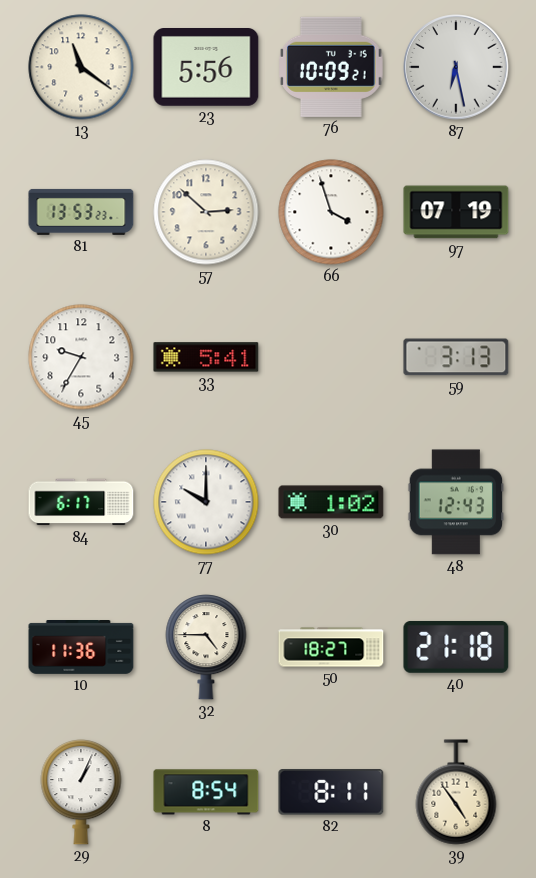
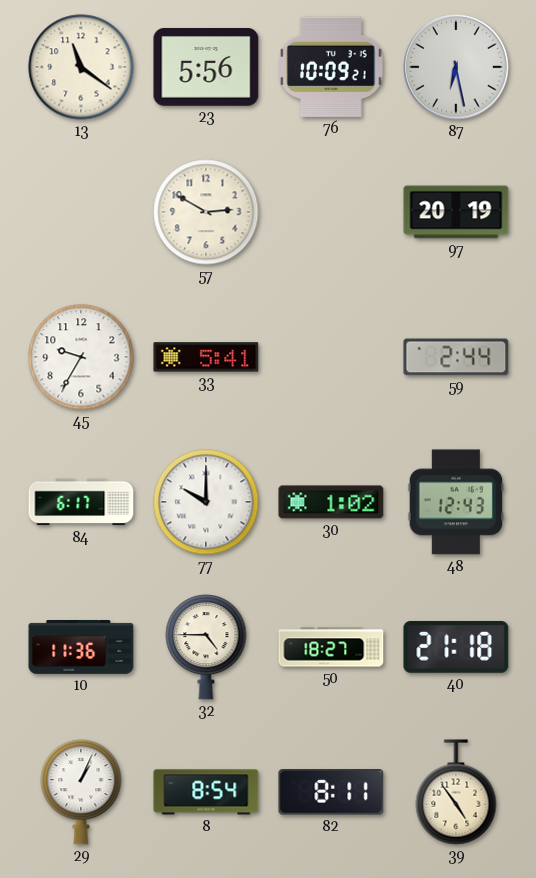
81: 13:53 -> none (81, 212)
57: 2:52 -> 2:50 (206, 212)
66: 3:57 -> none (331, 212)
97: 07:19 -> 20:19 (456, 212)
59: 3:13 -> 2:44 (456, 357)
